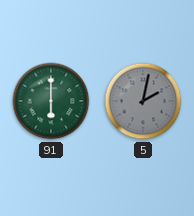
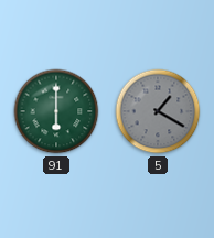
5: 2:02 -> 1:20 (158, 111)
